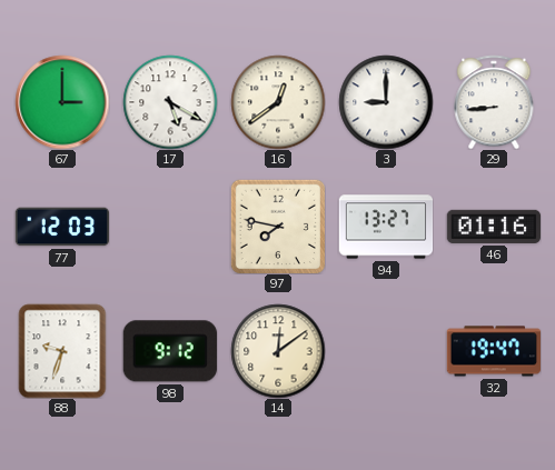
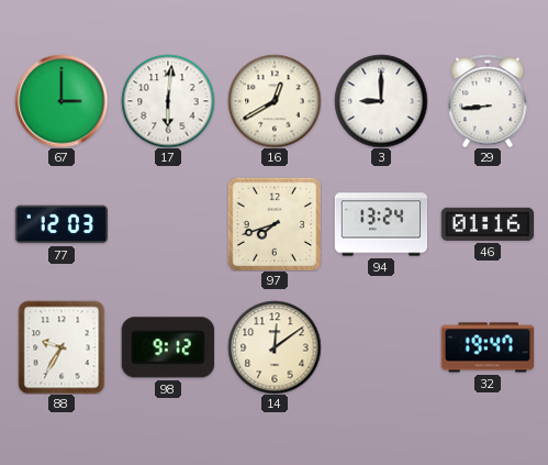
17: 5:20 -> 6:01 (168, 101)
16: 12:39 -> 12:40 (275, 101)
97: 7:47 -> 7:42 (273, 223)
94: 13:27 -> 13:24 (381, 224)
88: 9:33 -> 9:35 (61, 347)
